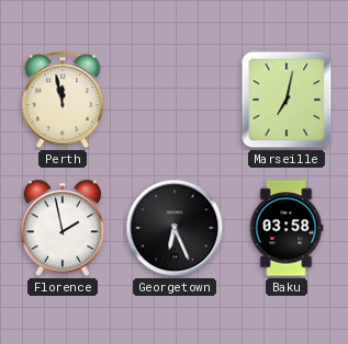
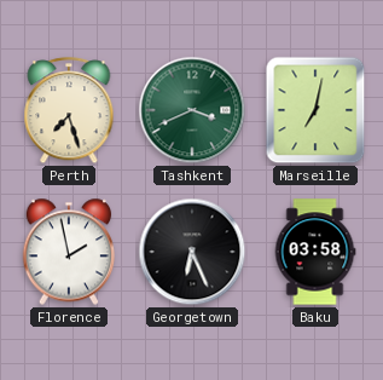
Perth: 11:58 -> 7:27 (69, 111)
Tashkent: none -> 3:41 (192, 110)
